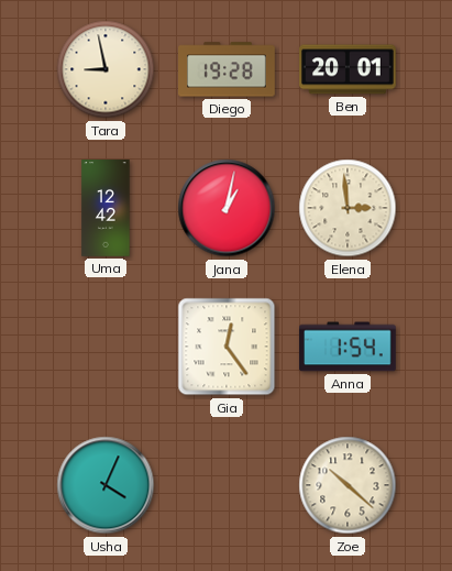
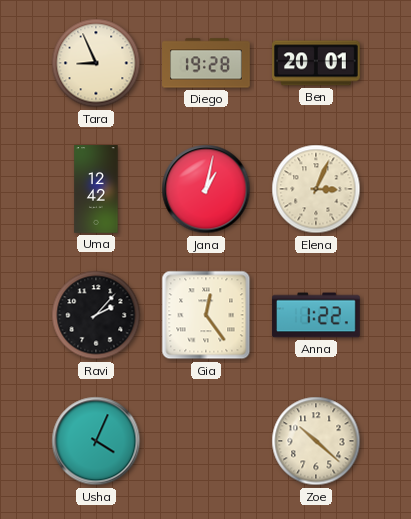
Tara: 8:58 -> 8:56 (96, 63)
Elena: 2:59 -> 3:04 (316, 189)
Ravi: none -> 2:07 (96, 315)
Anna: 1:54 -> 1:22 (317, 315)
